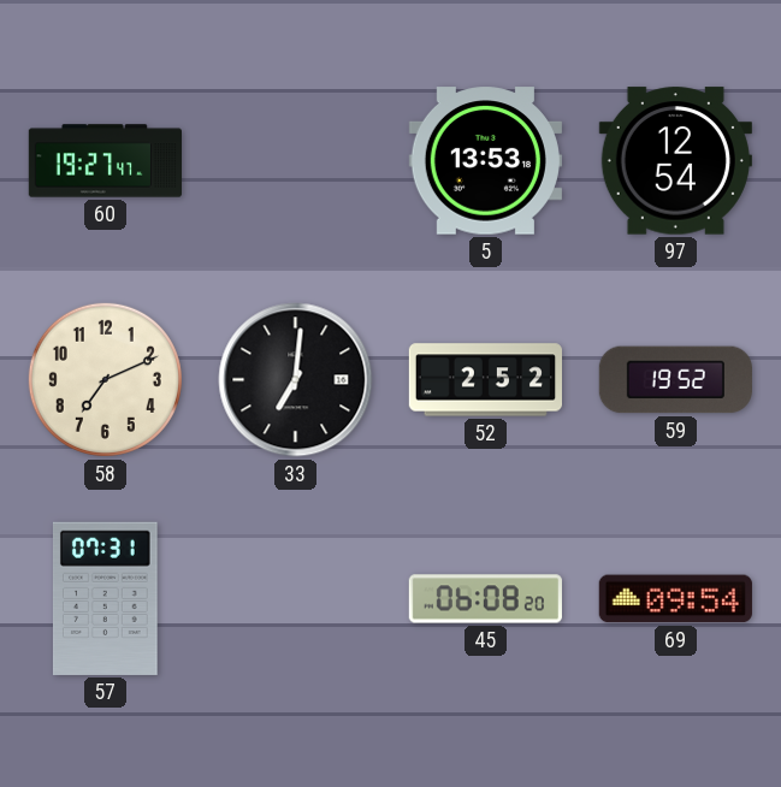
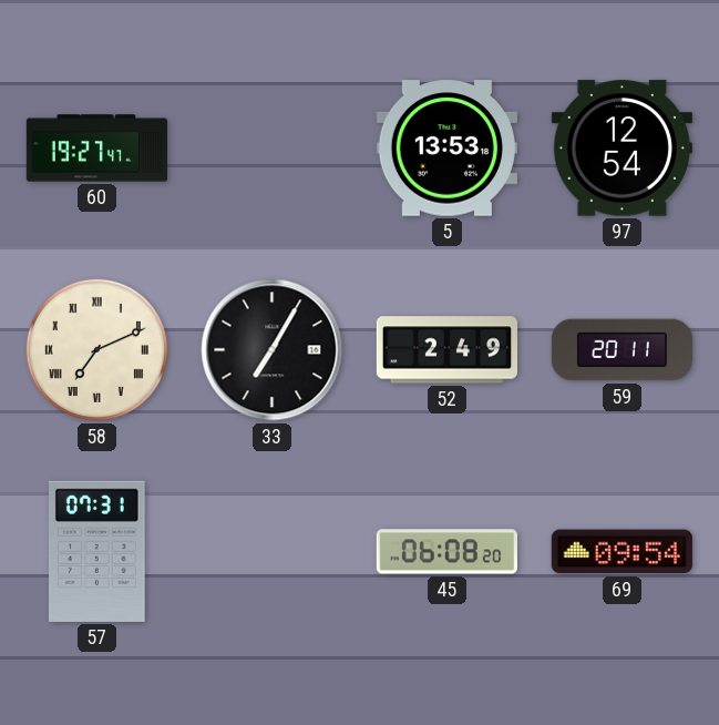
58 numerals: Arabic -> Roman (96, 349)
33: 7:01 -> 7:05 (273, 350)
52: 2:52 -> 2:49 (446, 350)
59: 19:52 -> 20:11 (622, 350)
